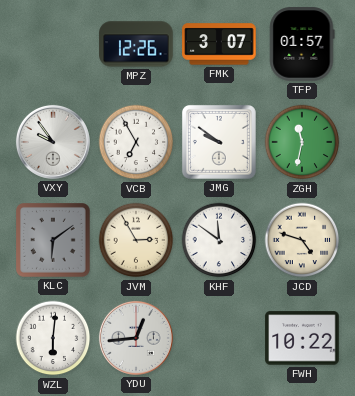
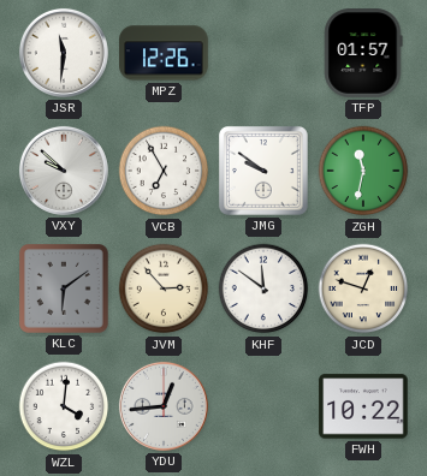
JSR: none -> 11:31 (64, 53)
FMK: 3:07 -> none (219, 44)
VXY: 9:54 -> 9:52 (64, 171)
JVM: 2:55 -> 2:53 (164, 288)
JCD: 4:48 -> 12:48 (363, 288)
WZL: 6:01 -> 4:01 (64, 406)
